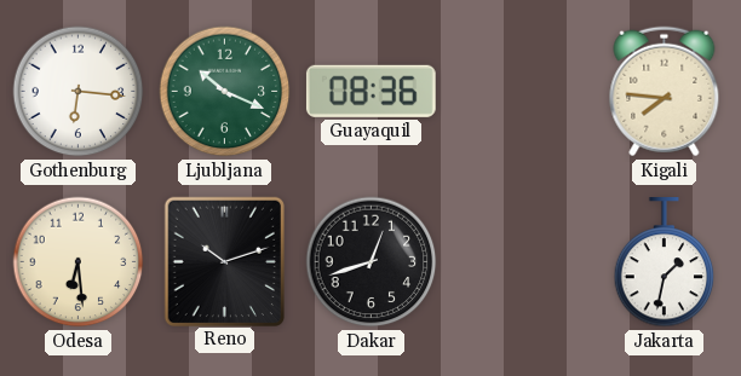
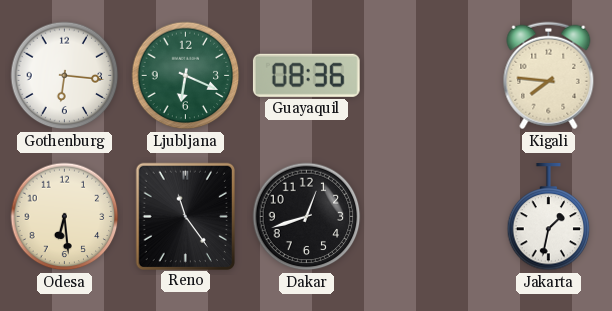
Ljubljana: 10:19 -> 6:19 (186, 76)
Reno: 10:12 -> 11:24 (185, 216)
